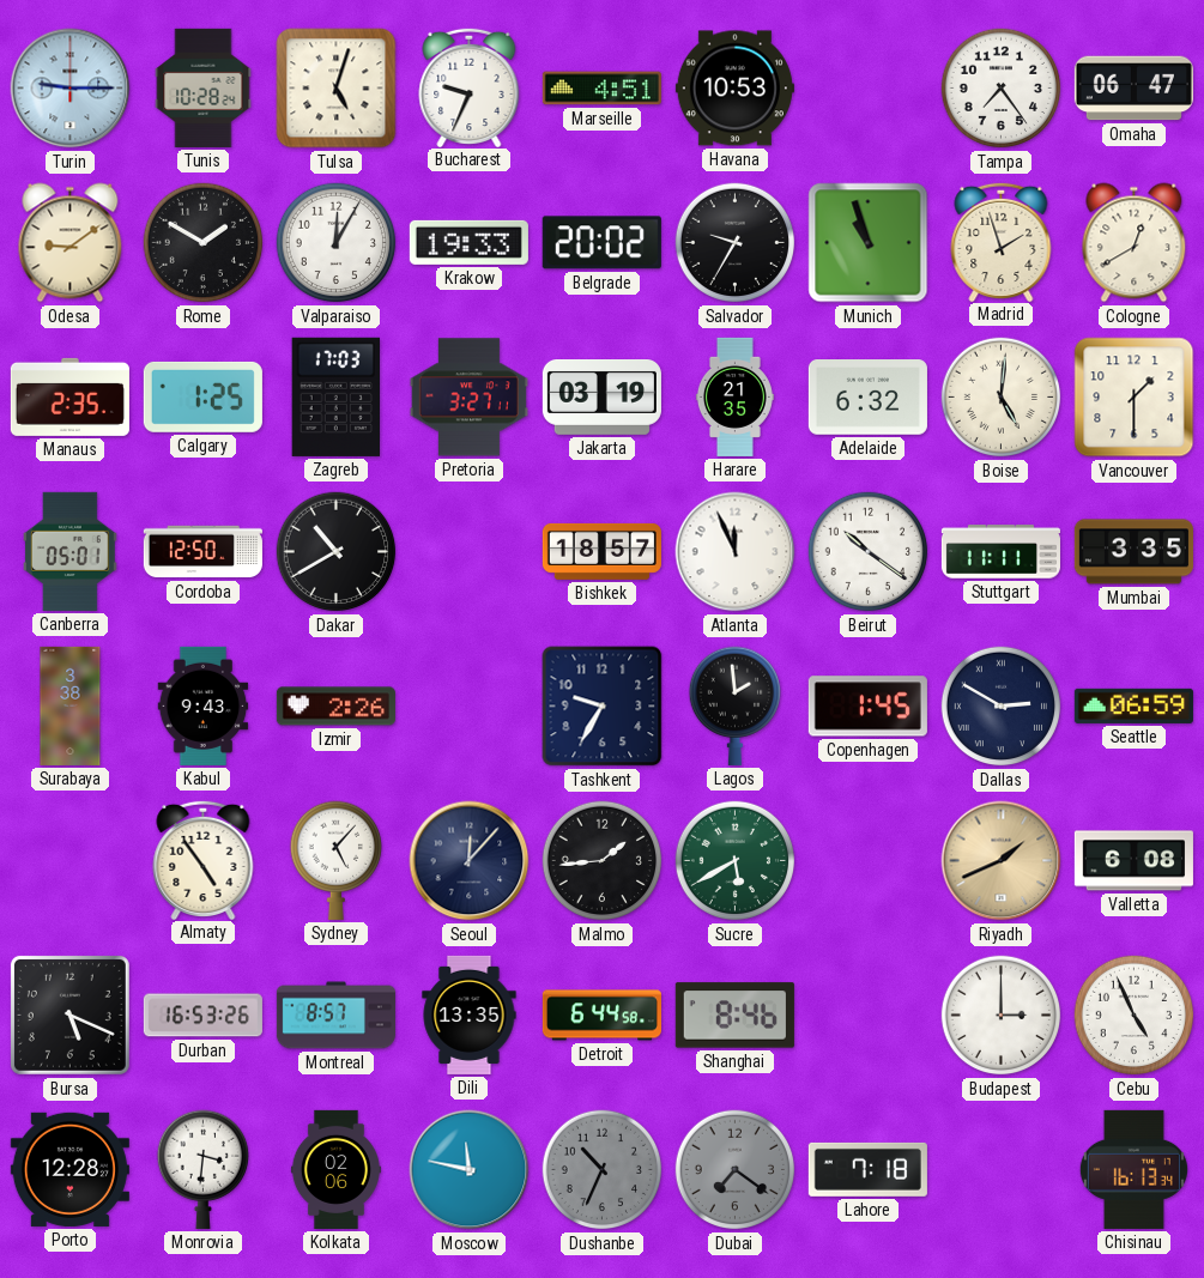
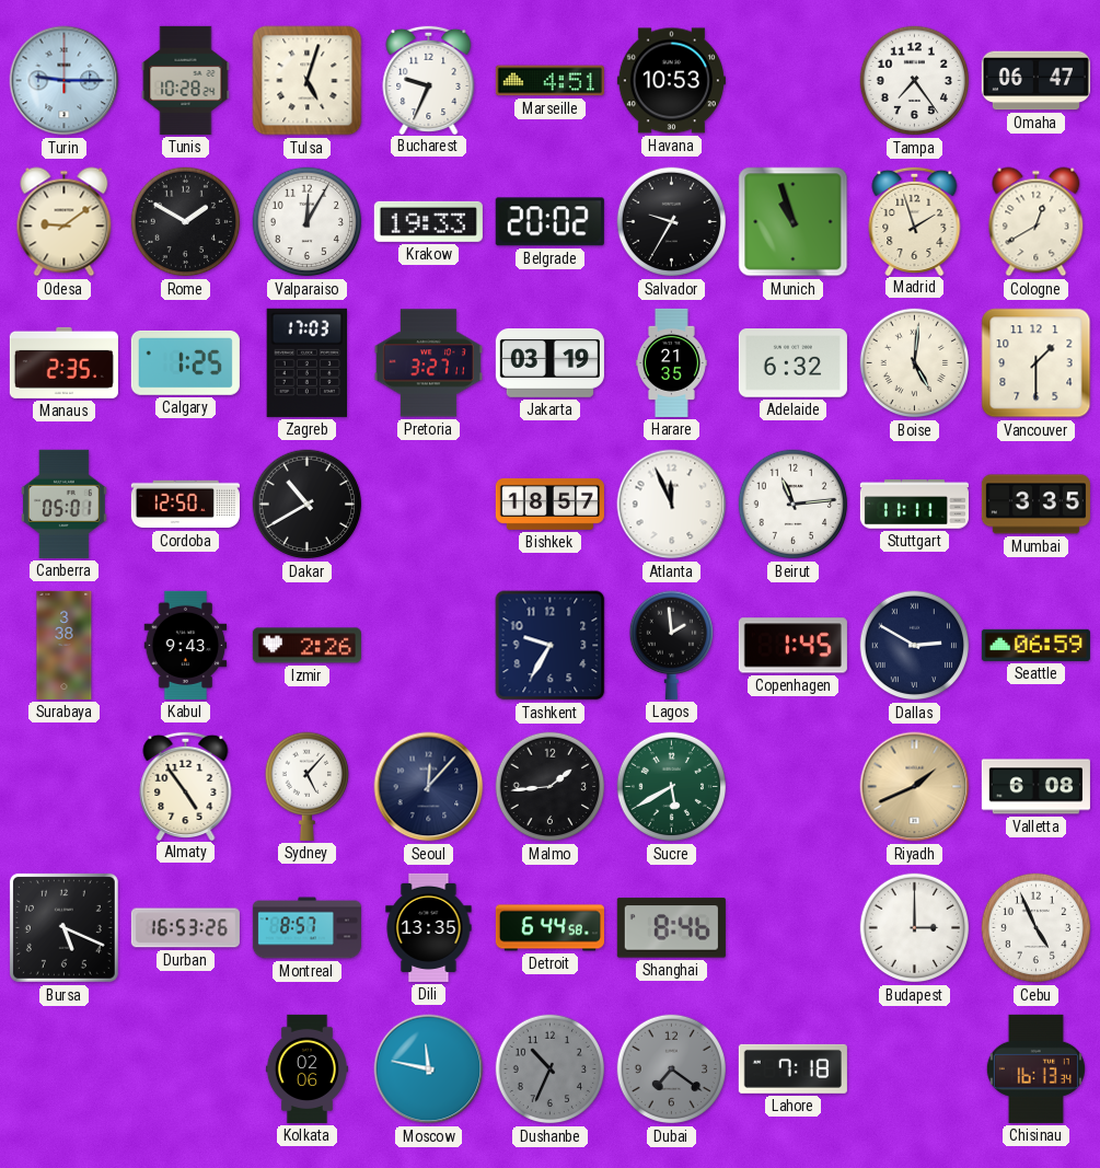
Beirut: 10:21 -> 11:14 (794, 505)
Porto: 12:28 -> none (69, 1169)
Monrovia: 3:31 -> none (202, 1169)
